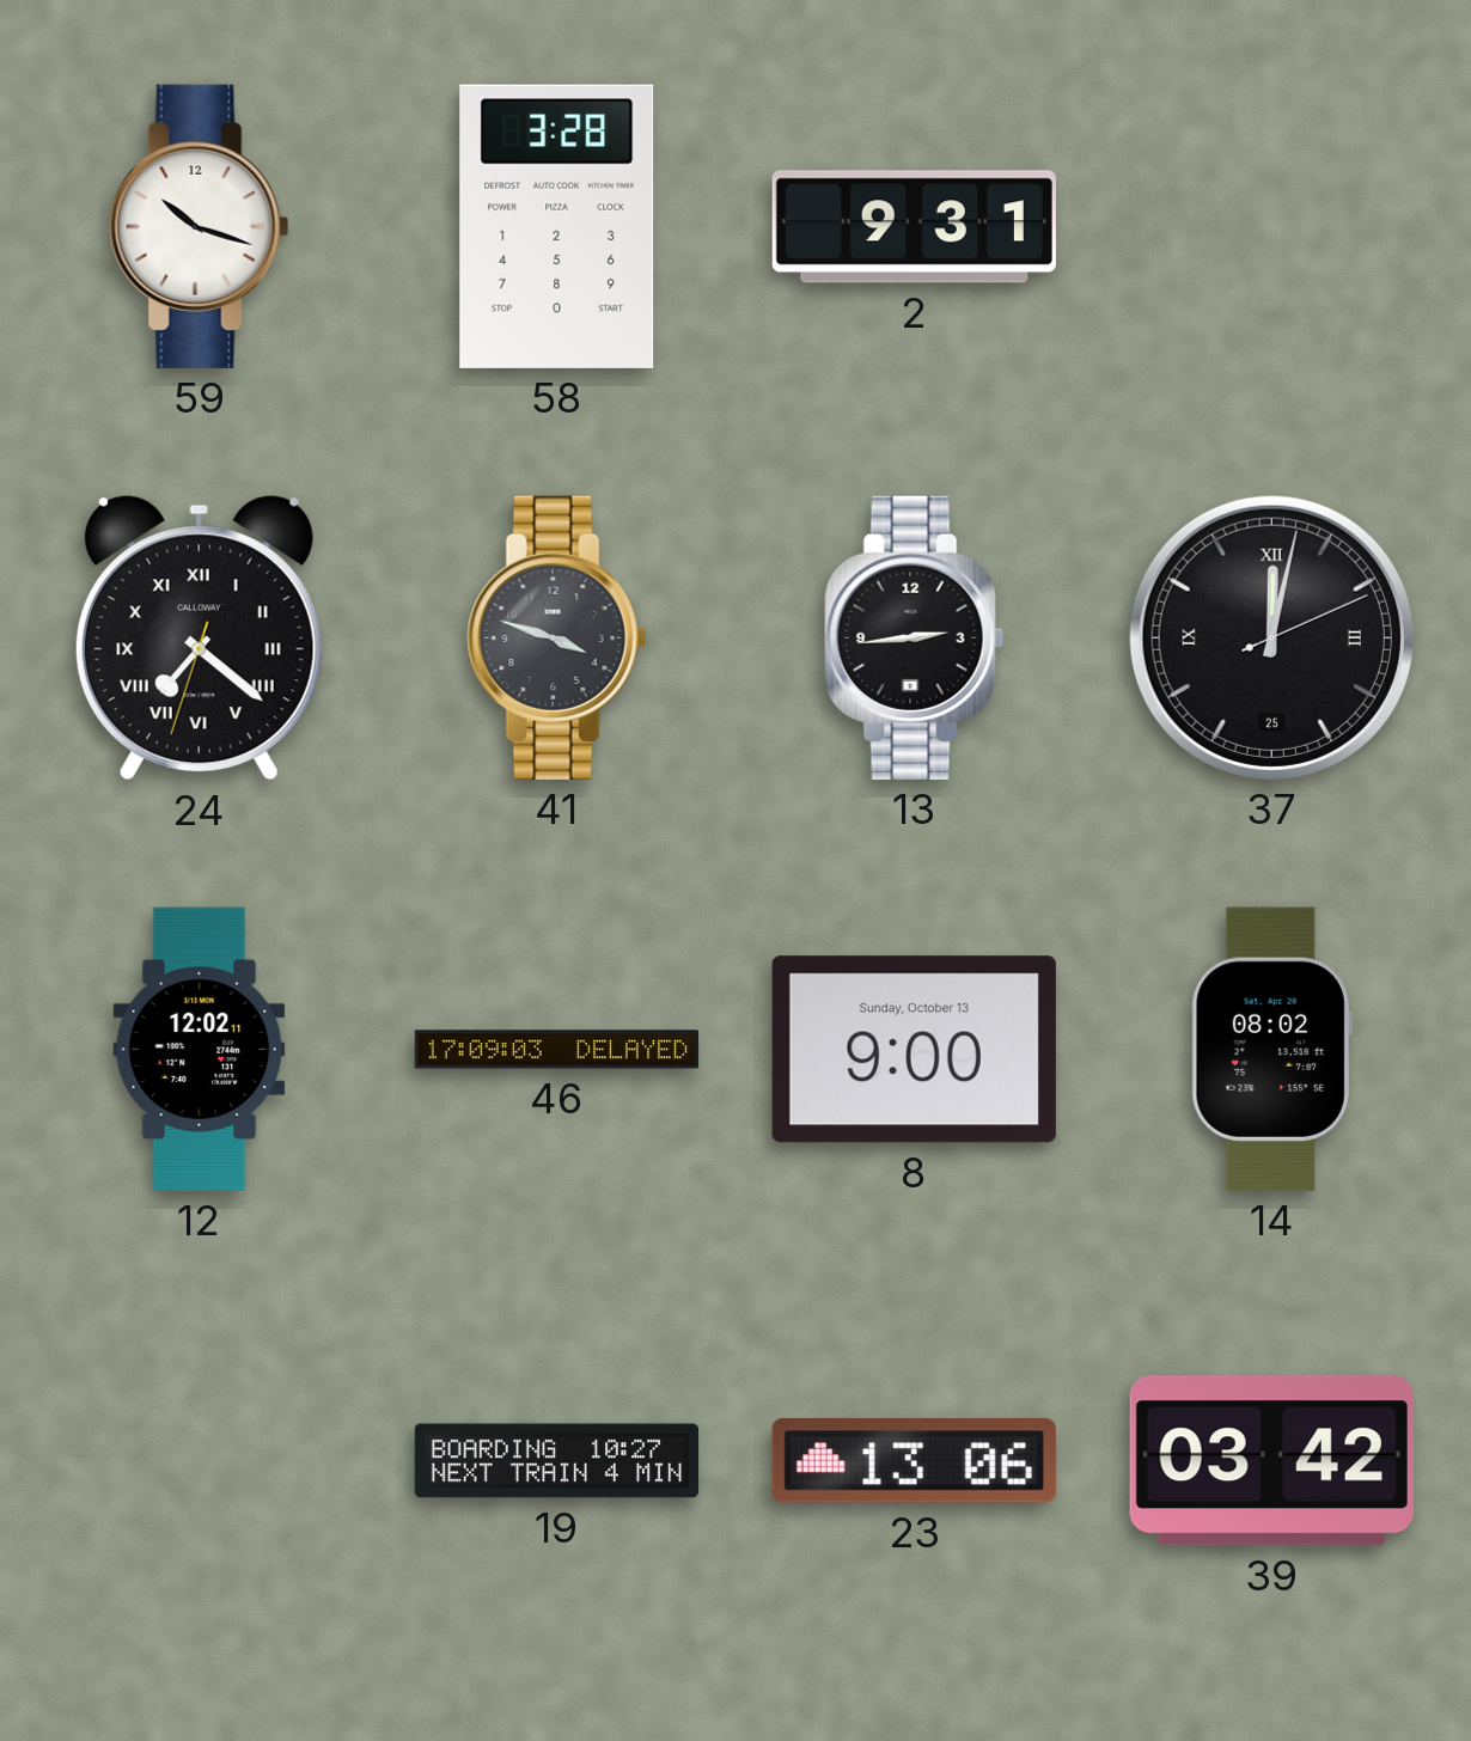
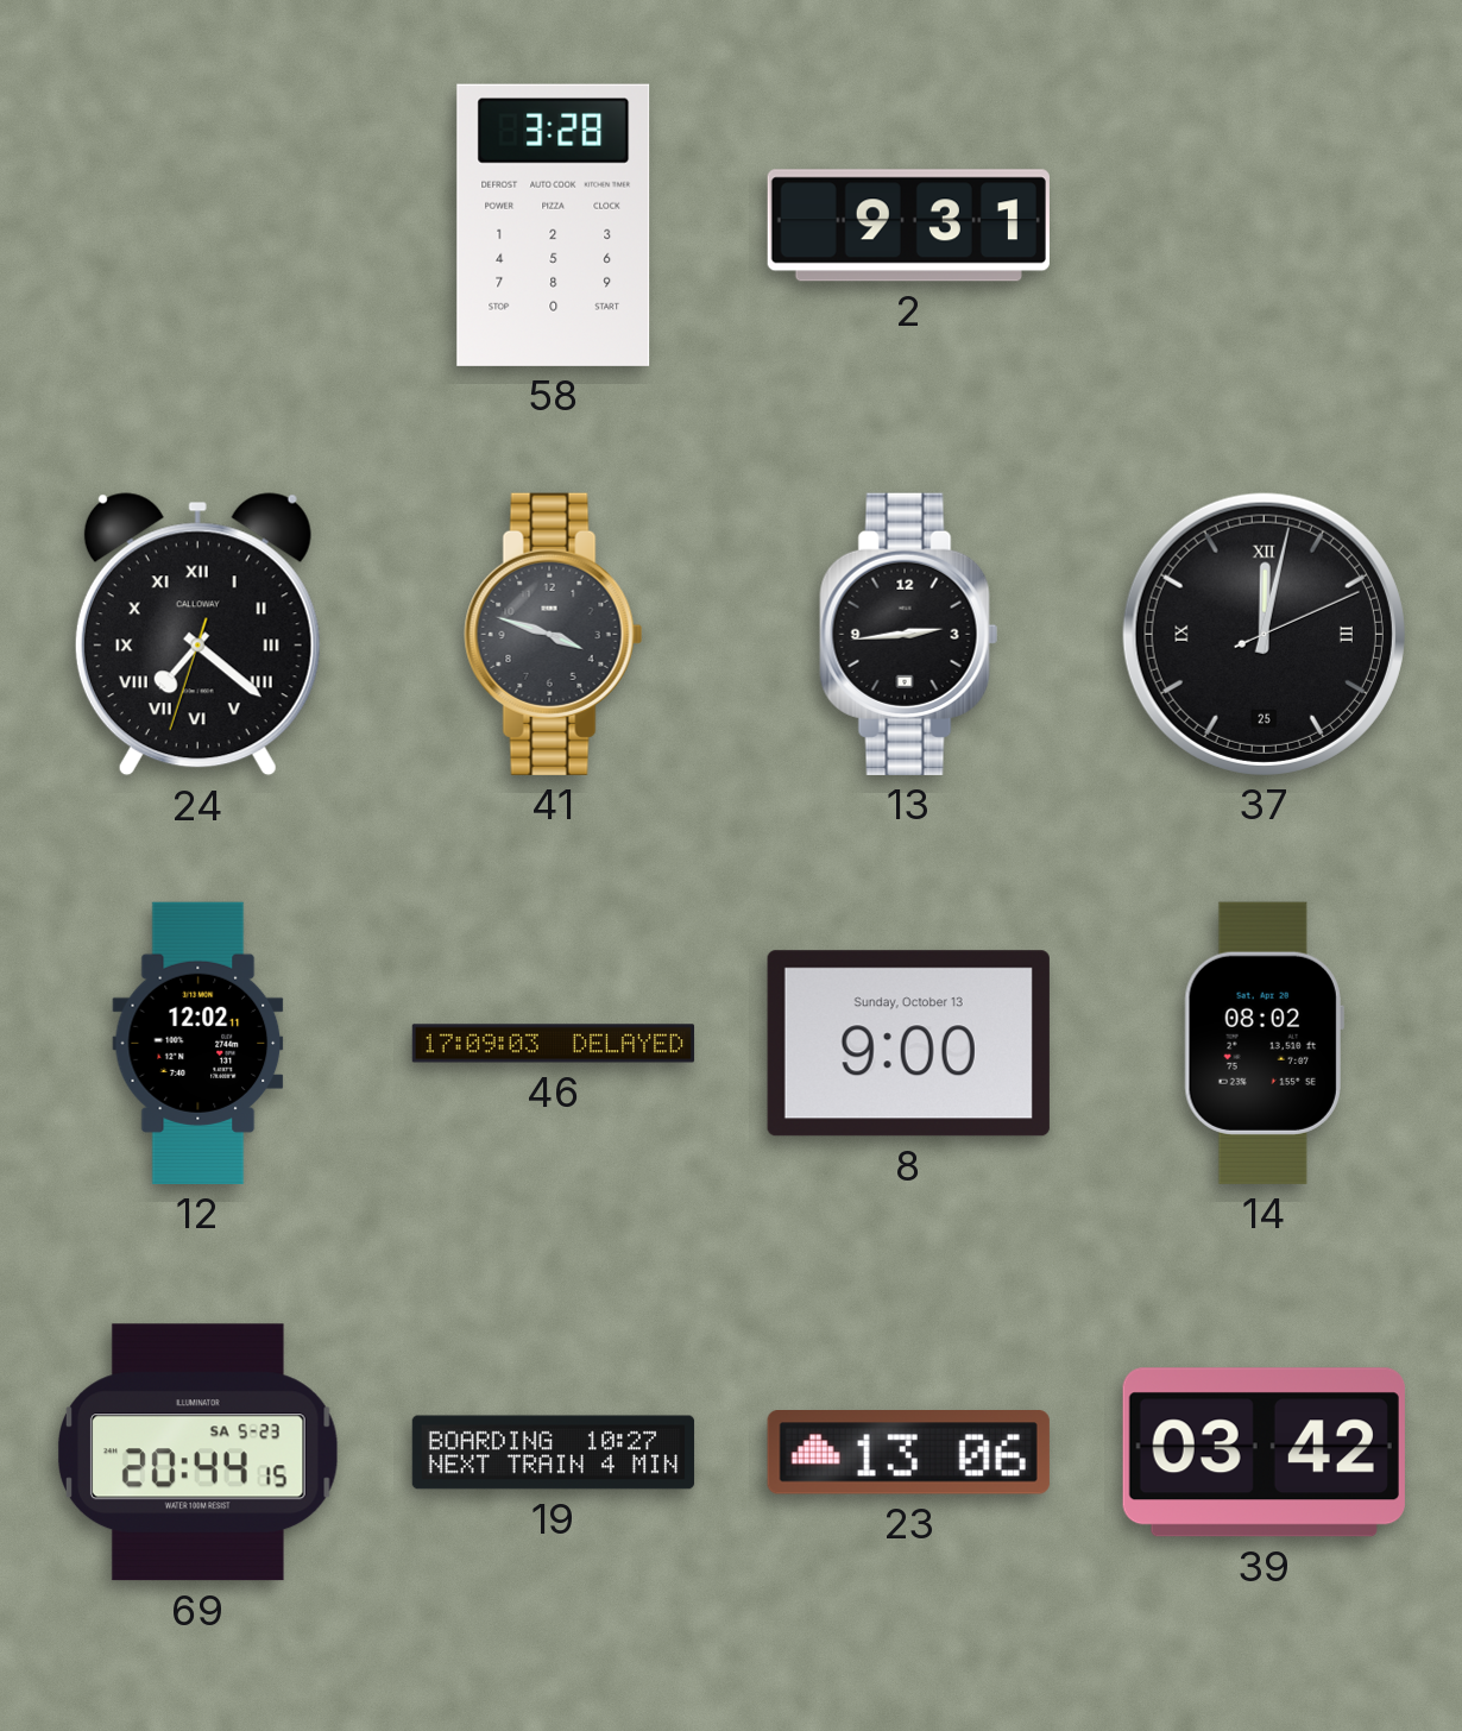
59: 10:18 -> none (200, 226)
69: none -> 20:44 (197, 1453)
